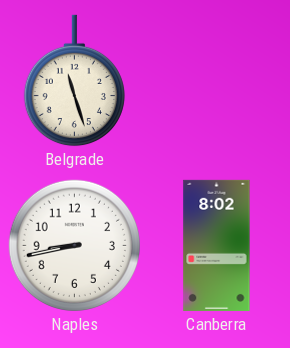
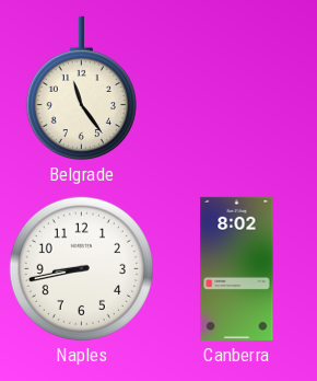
Belgrade: 11:27 -> 11:24 (81, 89)
